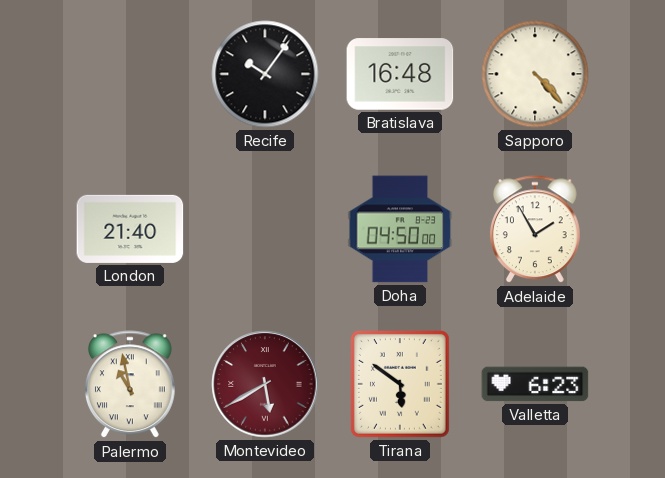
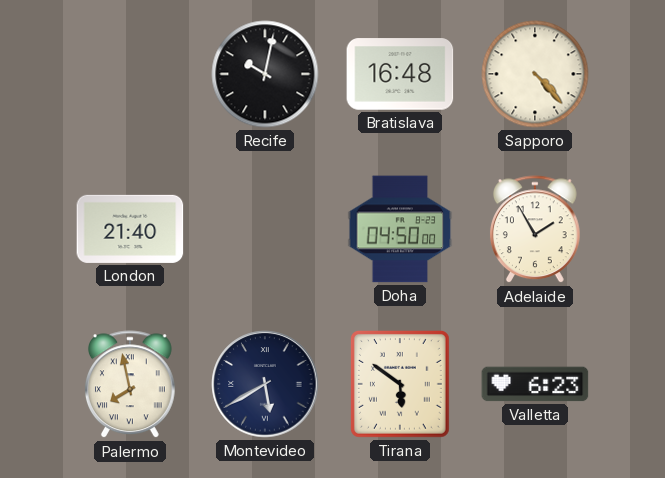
Recife: 10:06 -> 10:02 (265, 74)
Palermo: 10:58 -> 7:58 (130, 385)
Montevideo dial: burgundy -> navy (265, 384)
